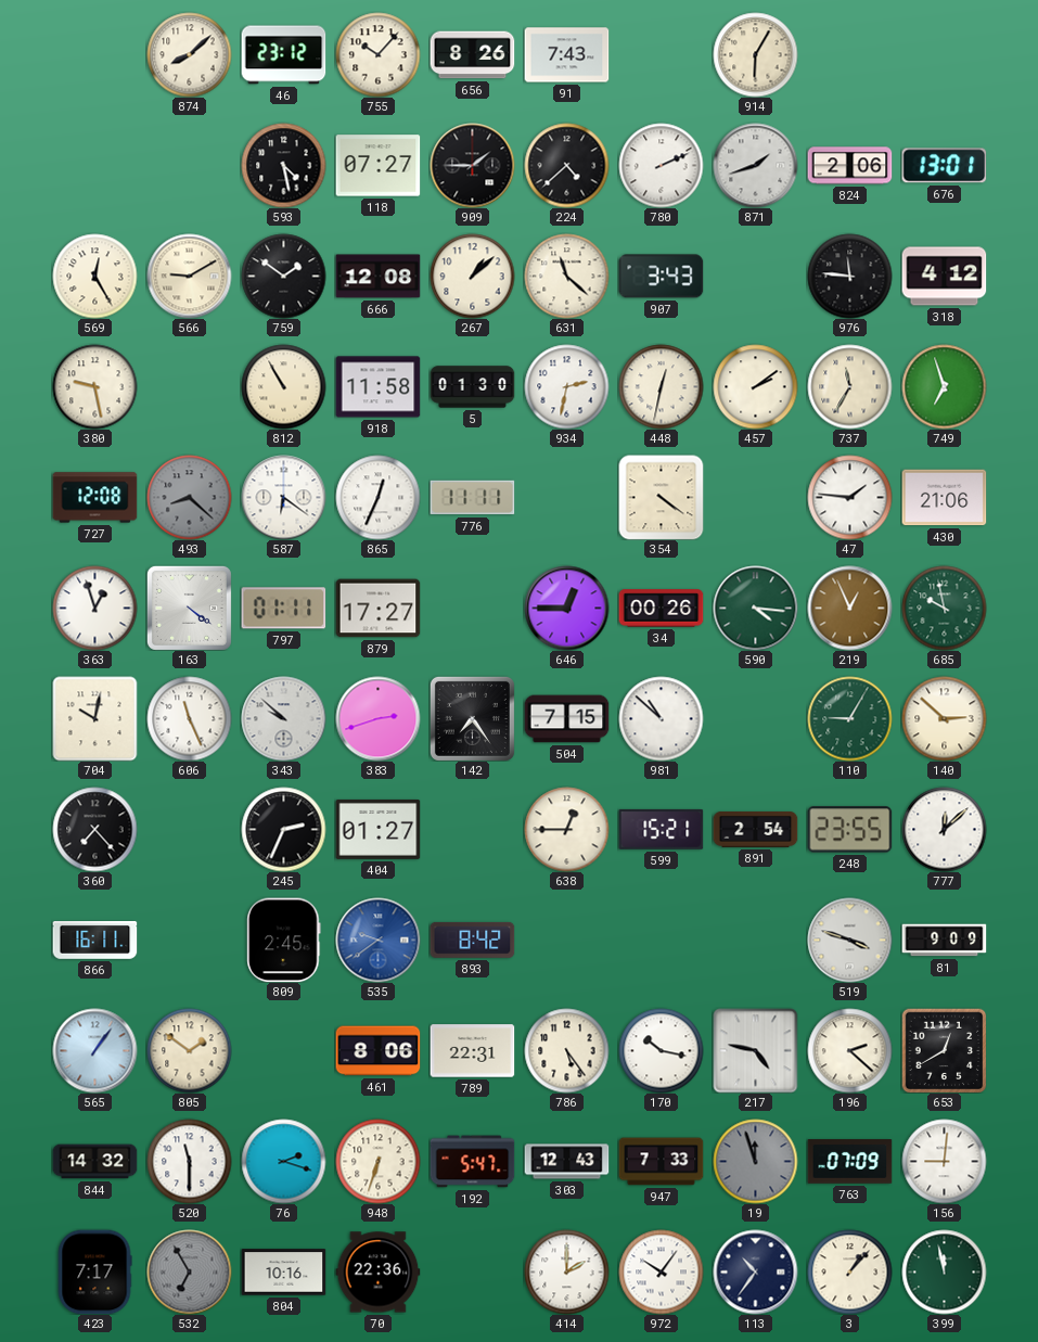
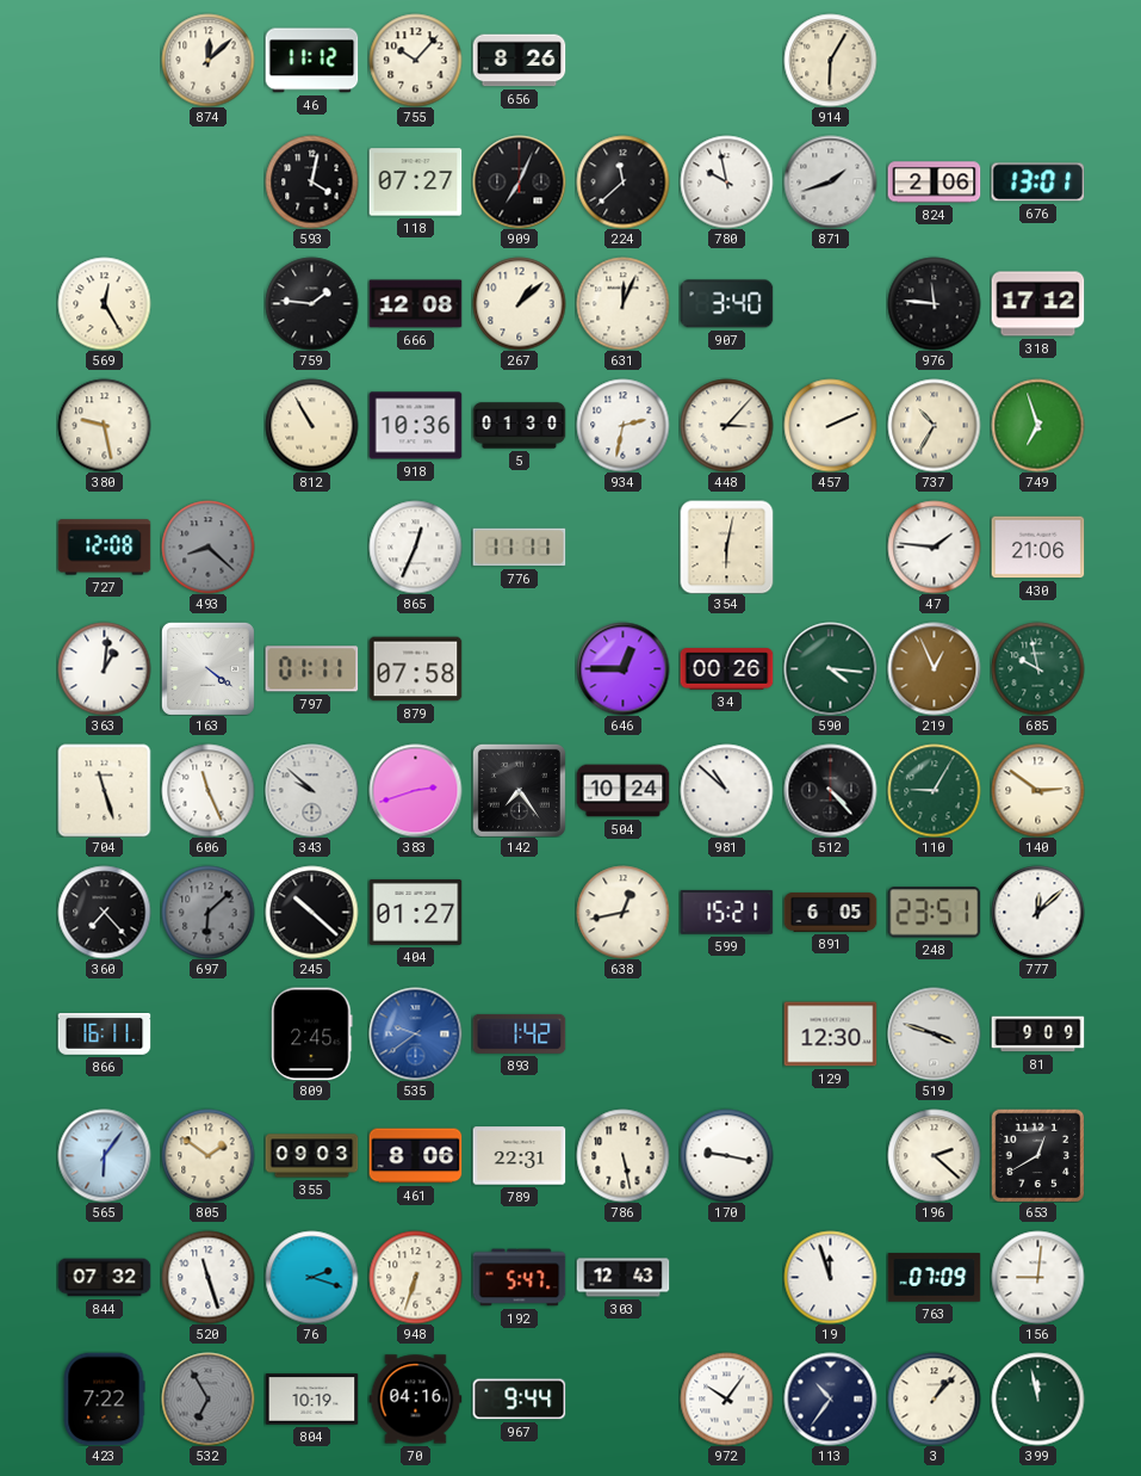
874: 8:08 -> 12:08 (207, 60)
46: 23:12 -> 11:12 (311, 61)
91: 7:43 -> none (566, 55)
593: 4:28 -> 4:02 (311, 181)
909: 1:45 -> 7:04 (519, 181)
224: 4:38 -> 11:38 (622, 181)
780: 2:11 -> 9:58 (726, 181)
566: 9:10 -> none (189, 276)
759: 1:51 -> 1:46 (311, 303)
631: 11:22 -> 12:04 (622, 303)
907: 3:43 -> 3:40 (726, 304)
318: 4:12 -> 17:12 (1037, 304)
918: 11:58 -> 10:36 (415, 426)
448: 12:32 -> 3:07 (726, 425)
457: 2:09 -> 2:11 (830, 425)
737: 11:35 -> 10:35 (934, 425)
587: 6:21 -> none (283, 497)
354: 4:21 -> 6:02 (726, 546)
363: 12:57 -> 1:01 (104, 668)
879: 17:27 -> 07:58 (415, 669)
704: 10:02 -> 11:27 (104, 790)
504: 7:15 -> 10:24 (622, 791)
512: none -> 4:23 (830, 790)
140: 2:52 -> 2:51 (1037, 790)
697: none -> 6:08 (207, 912)
245: 2:34 -> 10:22 (311, 912)
638: 12:45 -> 12:43 (622, 912)
891: 2:54 -> 6:05 (830, 912)
248: 23:55 -> 23:51 (934, 913)
893: 8:42 -> 1:42 (519, 1033)
129: none -> 12:30 (830, 1035)
565: 1:06 -> 6:06 (104, 1155)
355: none -> 09:03 (311, 1156)
786: 5:24 -> 5:28 (622, 1155)
170: 10:17 -> 9:17 (726, 1155)
217: 4:47 -> none (755, 1050)
844: 14:32 -> 07:32 (104, 1278)
520: 11:30 -> 11:27 (207, 1277)
947: 7:33 -> none (661, 1162)
19 dial: grey -> white (830, 1277)
423: 7:17 -> 7:22 (104, 1398)
804: 10:16 -> 10:19 (311, 1400)
70: 22:36 -> 04:16 (415, 1400)
967: none -> 9:44 (519, 1400)
414: 2:00 -> none (566, 1271)
